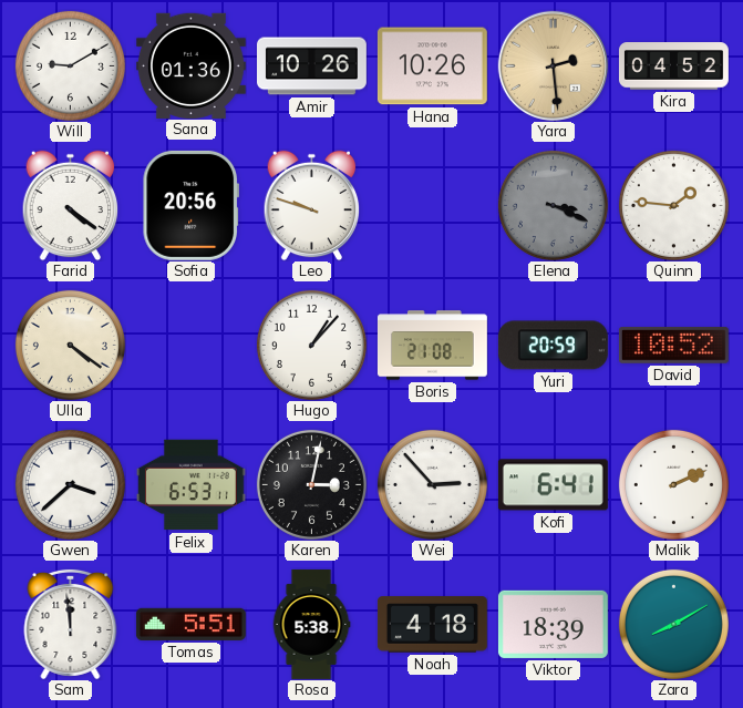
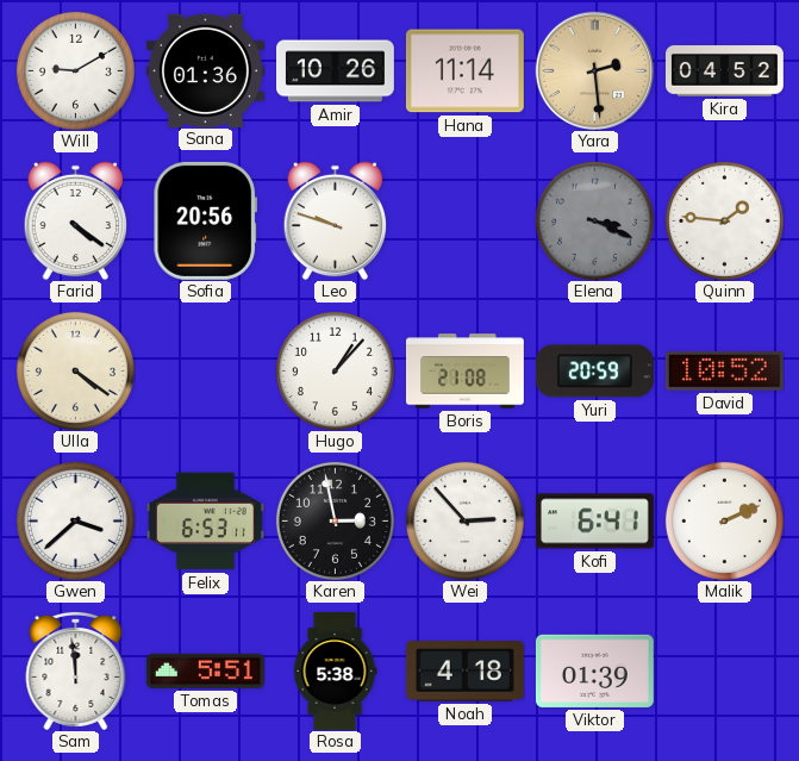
Hana: 10:26 -> 11:14 (464, 71)
Karen: 3:02 -> 2:58 (335, 520)
Viktor: 18:39 -> 01:39 (594, 670)
Zara: 8:10 -> none (673, 624)
